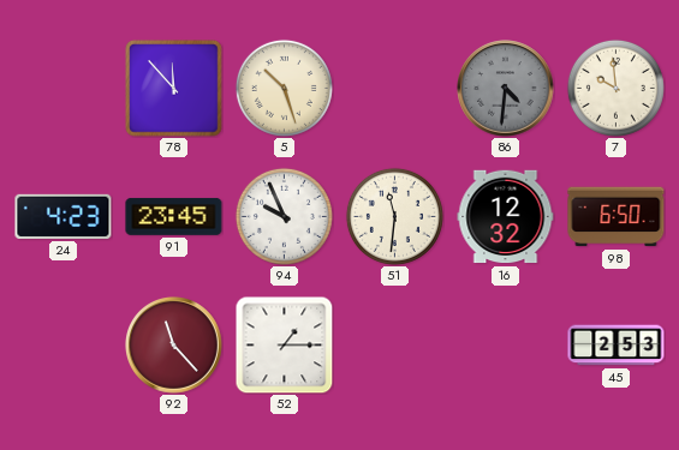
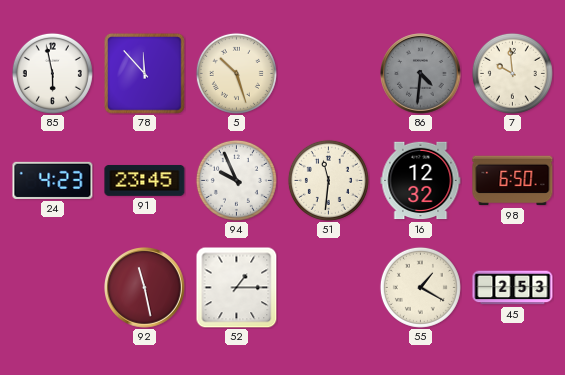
85: none -> 5:58 (52, 73)
92: 11:23 -> 11:28 (145, 288)
55: none -> 1:20 (420, 287)
